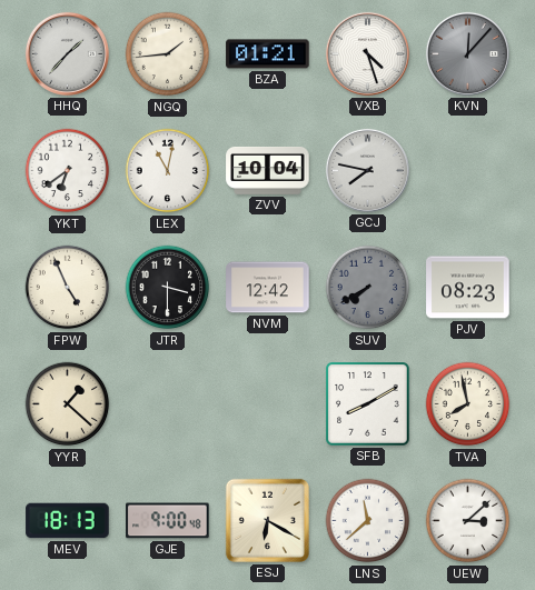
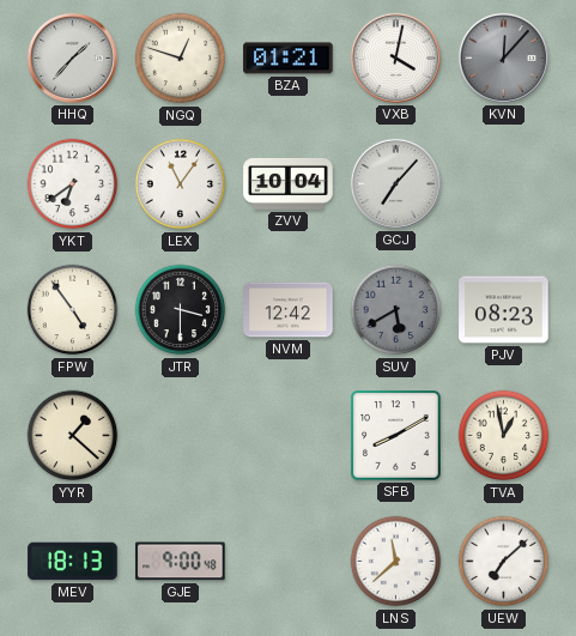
NGQ: 1:44 -> 12:48 (181, 59)
VXB: 4:27 -> 4:02 (395, 57)
LEX: 11:02 -> 11:06 (181, 184)
GCJ: 7:47 -> 7:07 (395, 183)
FPW: 4:56 -> 4:54 (73, 310)
SUV: 7:40 -> 5:40 (396, 310)
TVA: 7:58 -> 12:58 (504, 436)
ESJ: 6:20 -> none (267, 520)
UEW: 3:08 -> 7:08 (504, 562)
